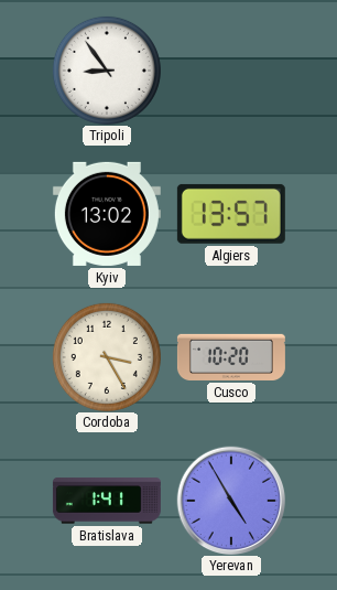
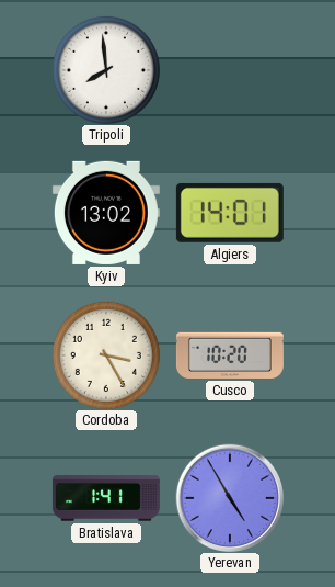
Tripoli: 8:54 -> 7:59 (106, 70)
Algiers: 13:57 -> 14:01 (230, 213)
